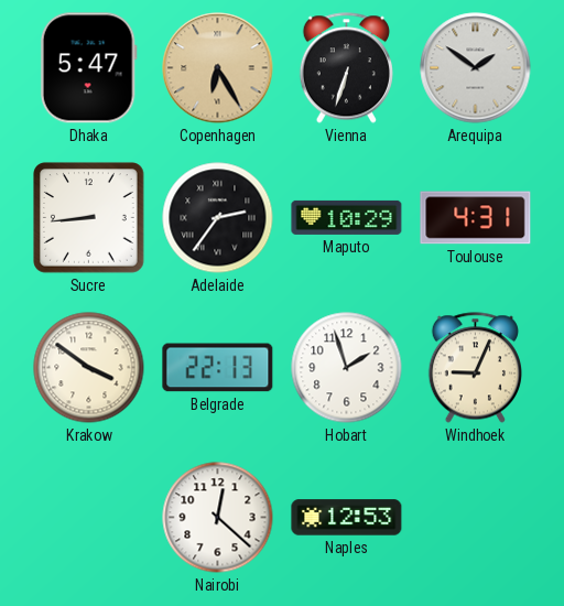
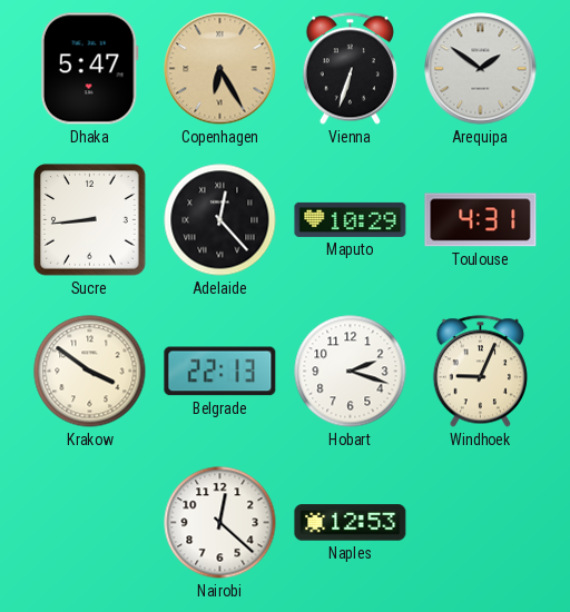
Adelaide: 2:36 -> 12:23 (220, 220)
Hobart: 1:57 -> 2:18 (351, 372)
